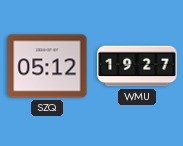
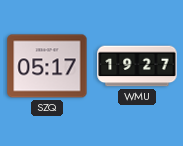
SZQ: 05:12 -> 05:17 (47, 66)
